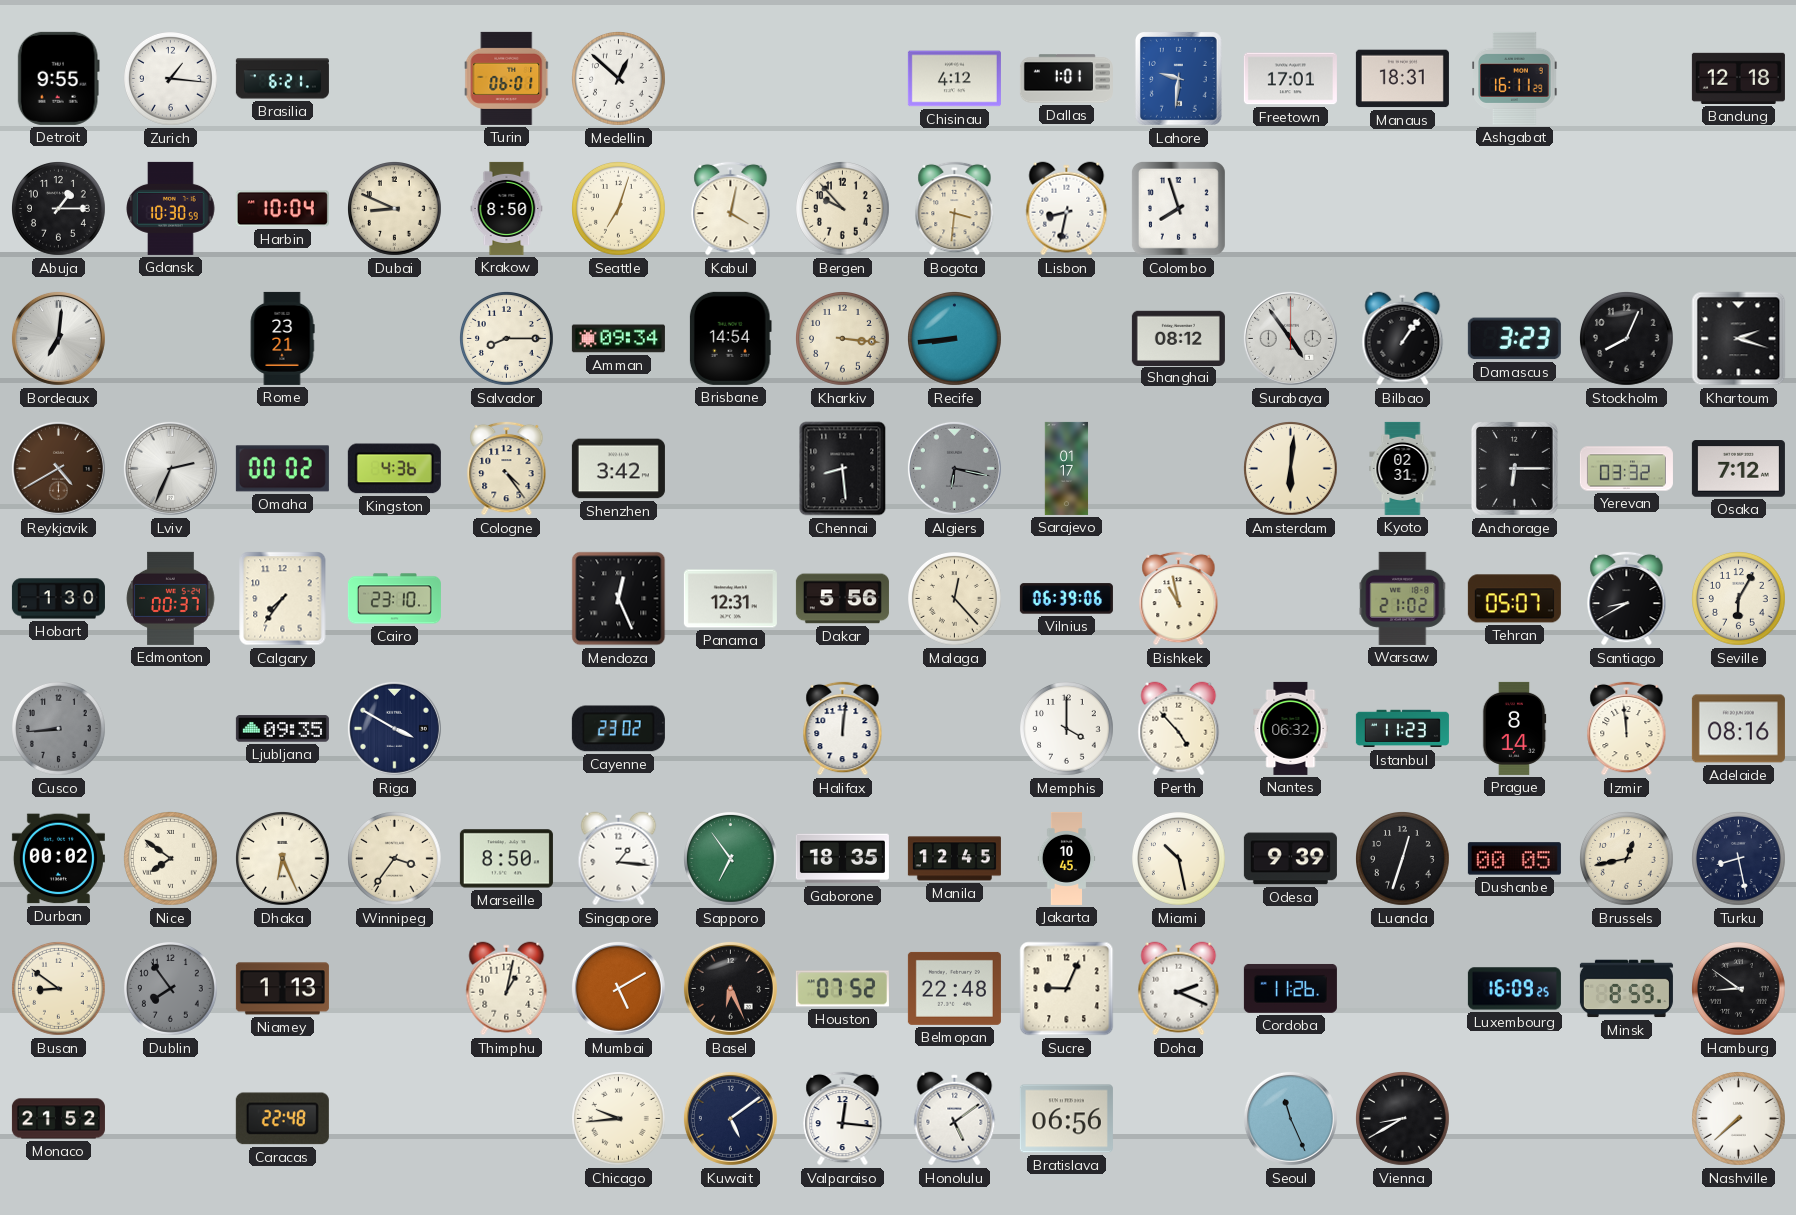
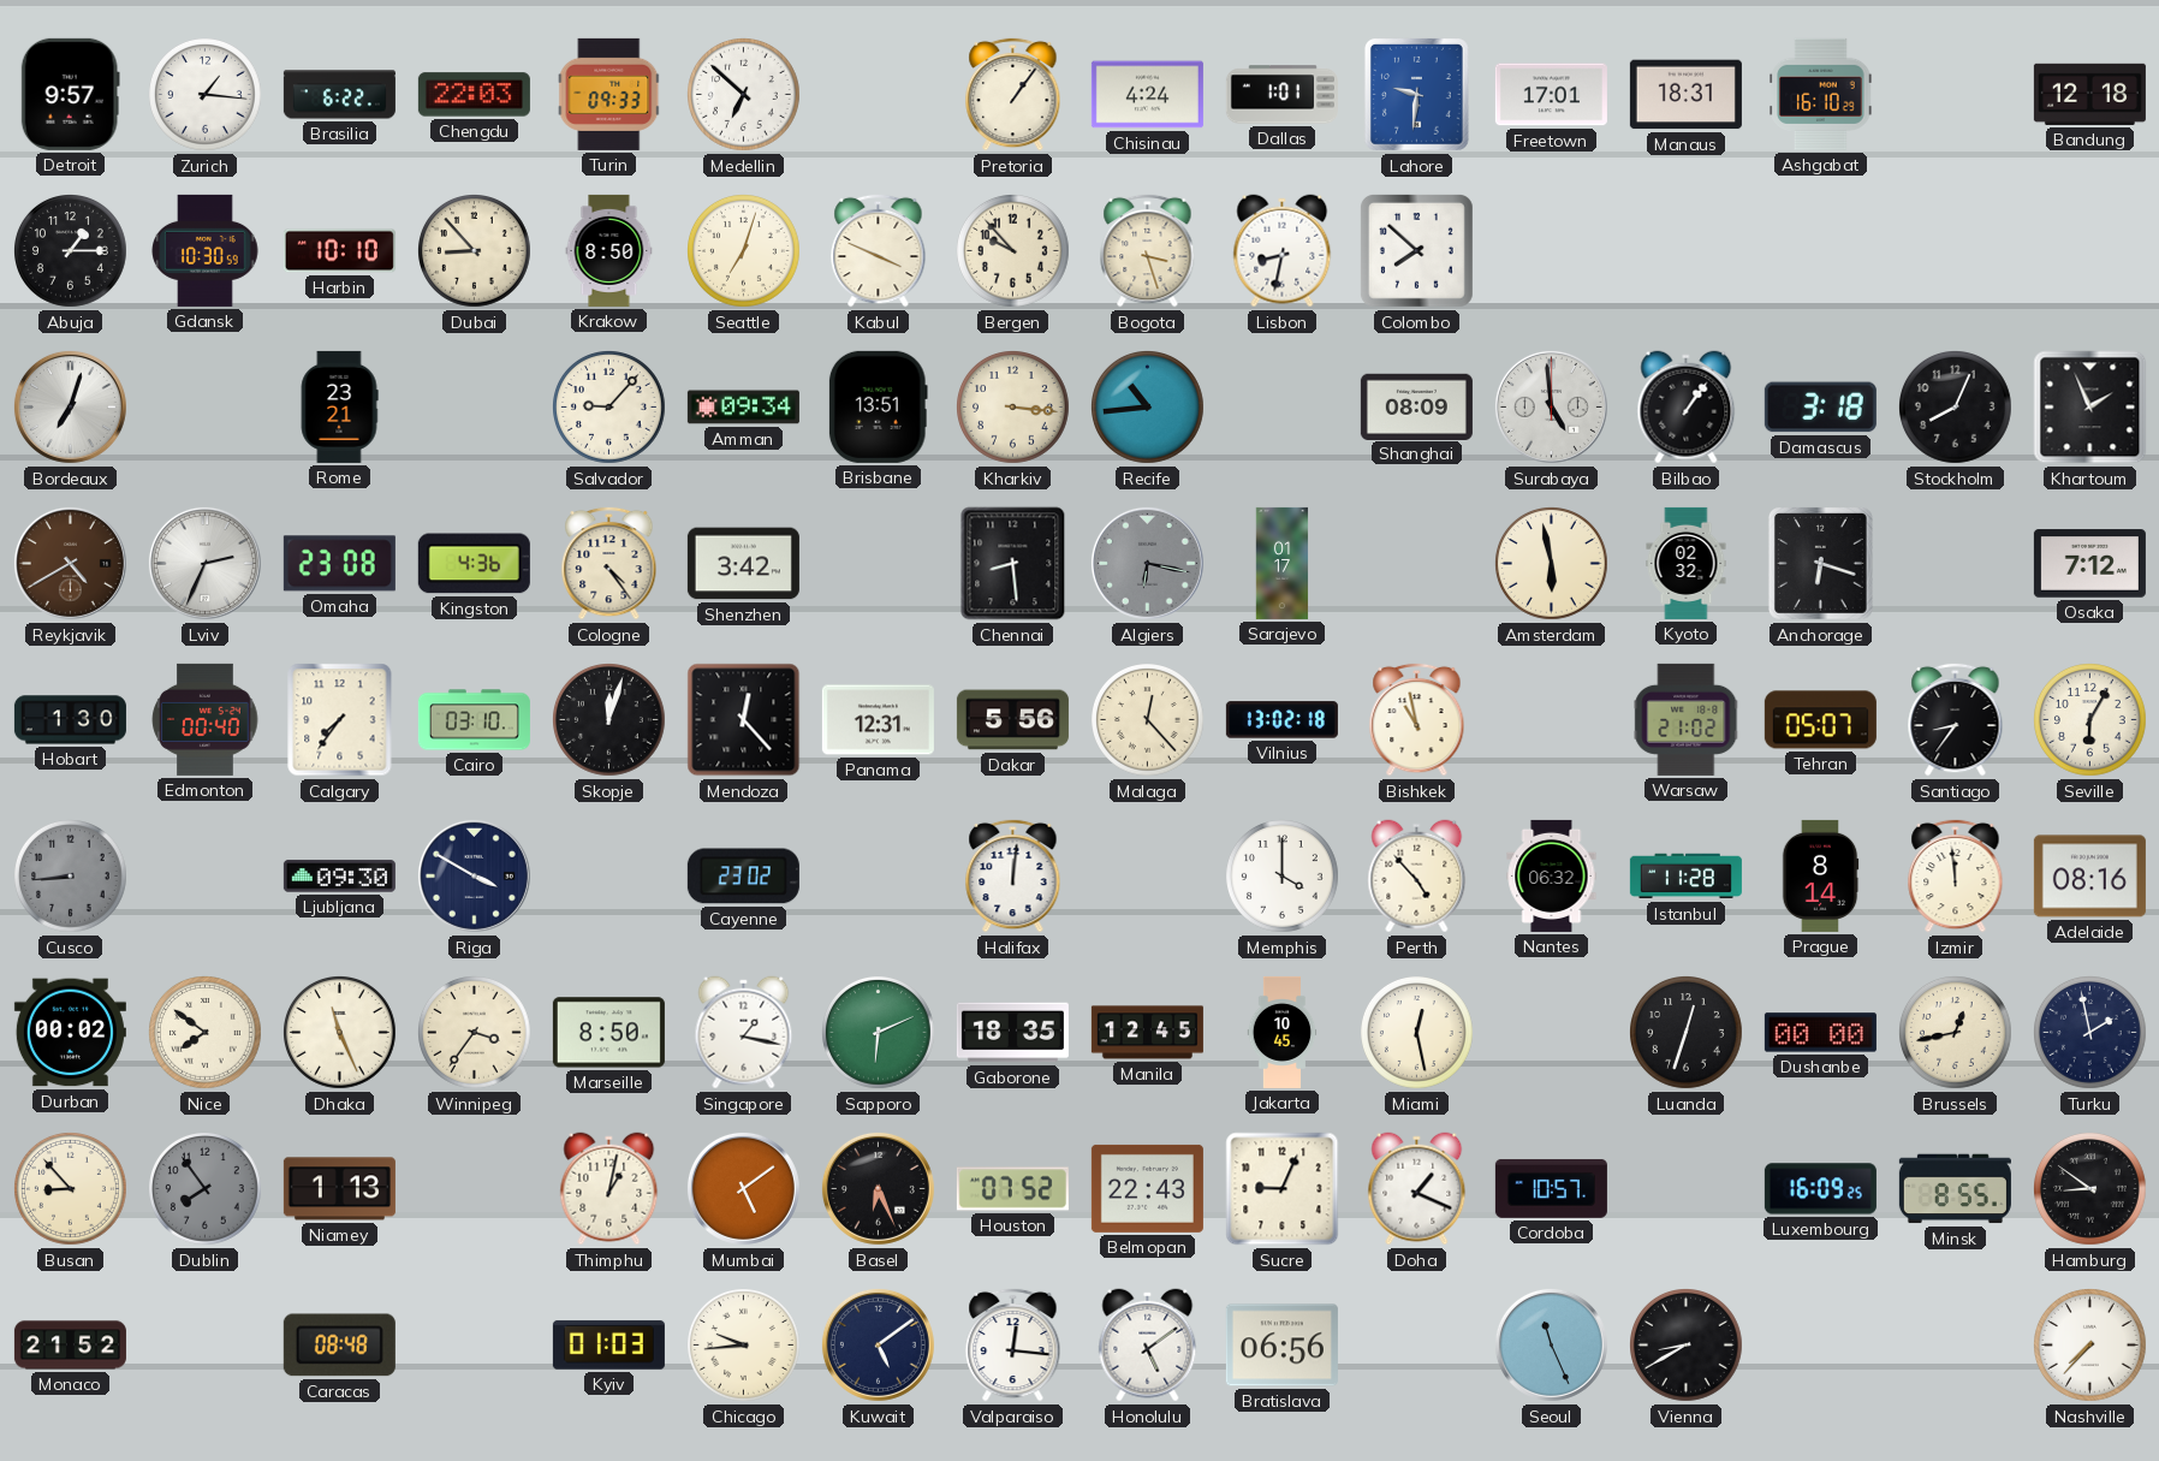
Detroit: 9:55 -> 9:57 (70, 94)
Brasilia: 6:21 -> 6:22 (339, 95)
Chengdu: none -> 22:03 (474, 95)
Turin: 06:01 -> 09:33 (609, 94)
Medellin: 12:52 -> 6:52 (744, 95)
Pretoria: none -> 1:06 (1013, 94)
Chisinau: 4:12 -> 4:24 (1147, 95)
Ashgabat: 16:11 -> 16:10 (1821, 94)
Harbin: 10:04 -> 10:10 (339, 251)
Dubai: 8:49 -> 8:53 (475, 251)
Kabul: 4:02 -> 3:49 (879, 250)
Bogota: 3:31 -> 3:27 (1148, 250)
Colombo: 7:57 -> 7:52 (1416, 250)
Bordeaux: 7:01 -> 7:03 (70, 406)
Salvador: 8:15 -> 9:07 (609, 408)
Brisbane: 14:54 -> 13:51 (878, 406)
Recife: 8:44 -> 10:44 (1148, 408)
Shanghai: 08:12 -> 08:09 (1416, 406)
Surabaya: 4:54 -> 4:59 (1551, 406)
Damascus: 3:23 -> 3:18 (1820, 408)
Khartoum: 2:18 -> 1:56 (2090, 408)
Omaha: 00:02 -> 23:08 (339, 564)
Amsterdam: 6:01 -> 5:58 (1552, 564)
Kyoto: 02:31 -> 02:32 (1687, 563)
Anchorage: 6:15 -> 6:18 (1821, 564)
Yerevan: 03:32 -> none (1626, 469)
Edmonton: 00:37 -> 00:40 (206, 719)
Cairo: 23:10 -> 03:10 (474, 720)
Skopje: none -> 12:03 (609, 720)
Mendoza: 12:26 -> 12:23 (744, 720)
Vilnius: 06:39 -> 13:02 (1281, 720)
Santiago: 8:40 -> 8:36 (1956, 719)
Ljubljana: 09:35 -> 09:30 (339, 877)
Istanbul: 11:23 -> 11:28 (1685, 877)
Dhaka: 6:26 -> 11:26 (340, 1033)
Singapore: 1:16 -> 1:17 (744, 1033)
Sapporo: 6:54 -> 6:11 (879, 1033)
Miami: 10:28 -> 12:28 (1417, 1033)
Odesa: 9:39 -> none (1290, 859)
Dushanbe: 00:05 -> 00:00 (1820, 1033)
Turku: 8:28 -> 1:58 (2090, 1033)
Busan: 8:51 -> 8:53 (71, 1189)
Mumbai: 5:10 -> 5:09 (743, 1188)
Belmopan: 22:48 -> 22:43 (1147, 1188)
Doha: 2:19 -> 1:19 (1417, 1189)
Cordoba: 11:26 -> 10:57 (1551, 1189)
Minsk: 8:59 -> 8:55 (1955, 1189)
Caracas: 22:48 -> 08:48 (339, 1346)
Kyiv: none -> 01:03 (608, 1346)
Nashville: 7:38 -> 7:37 (2090, 1346)
